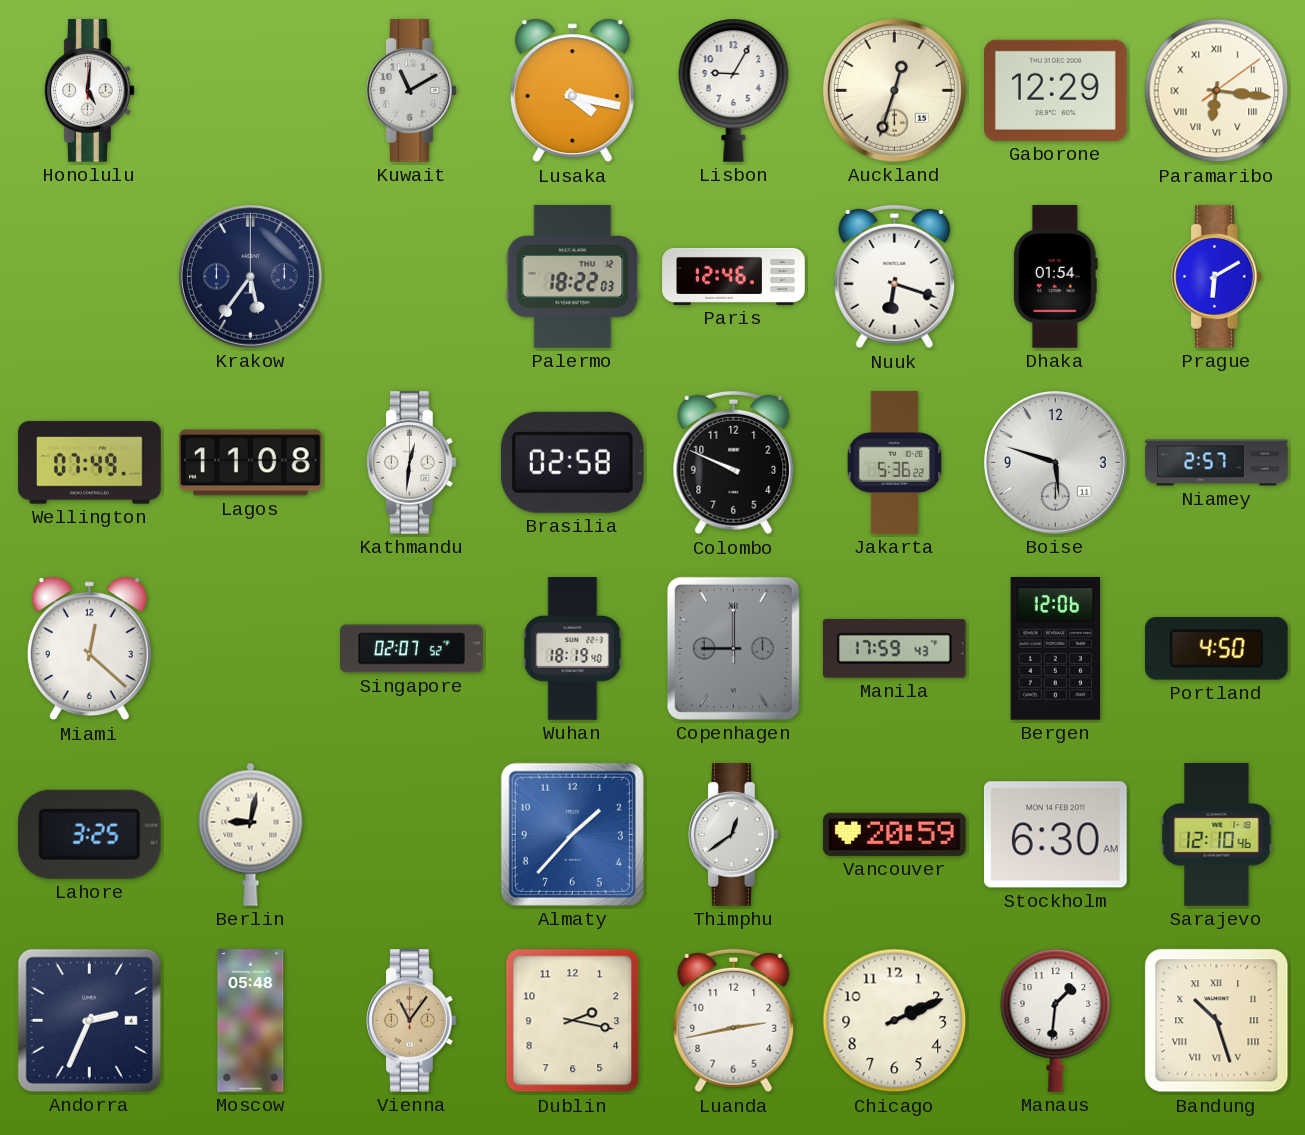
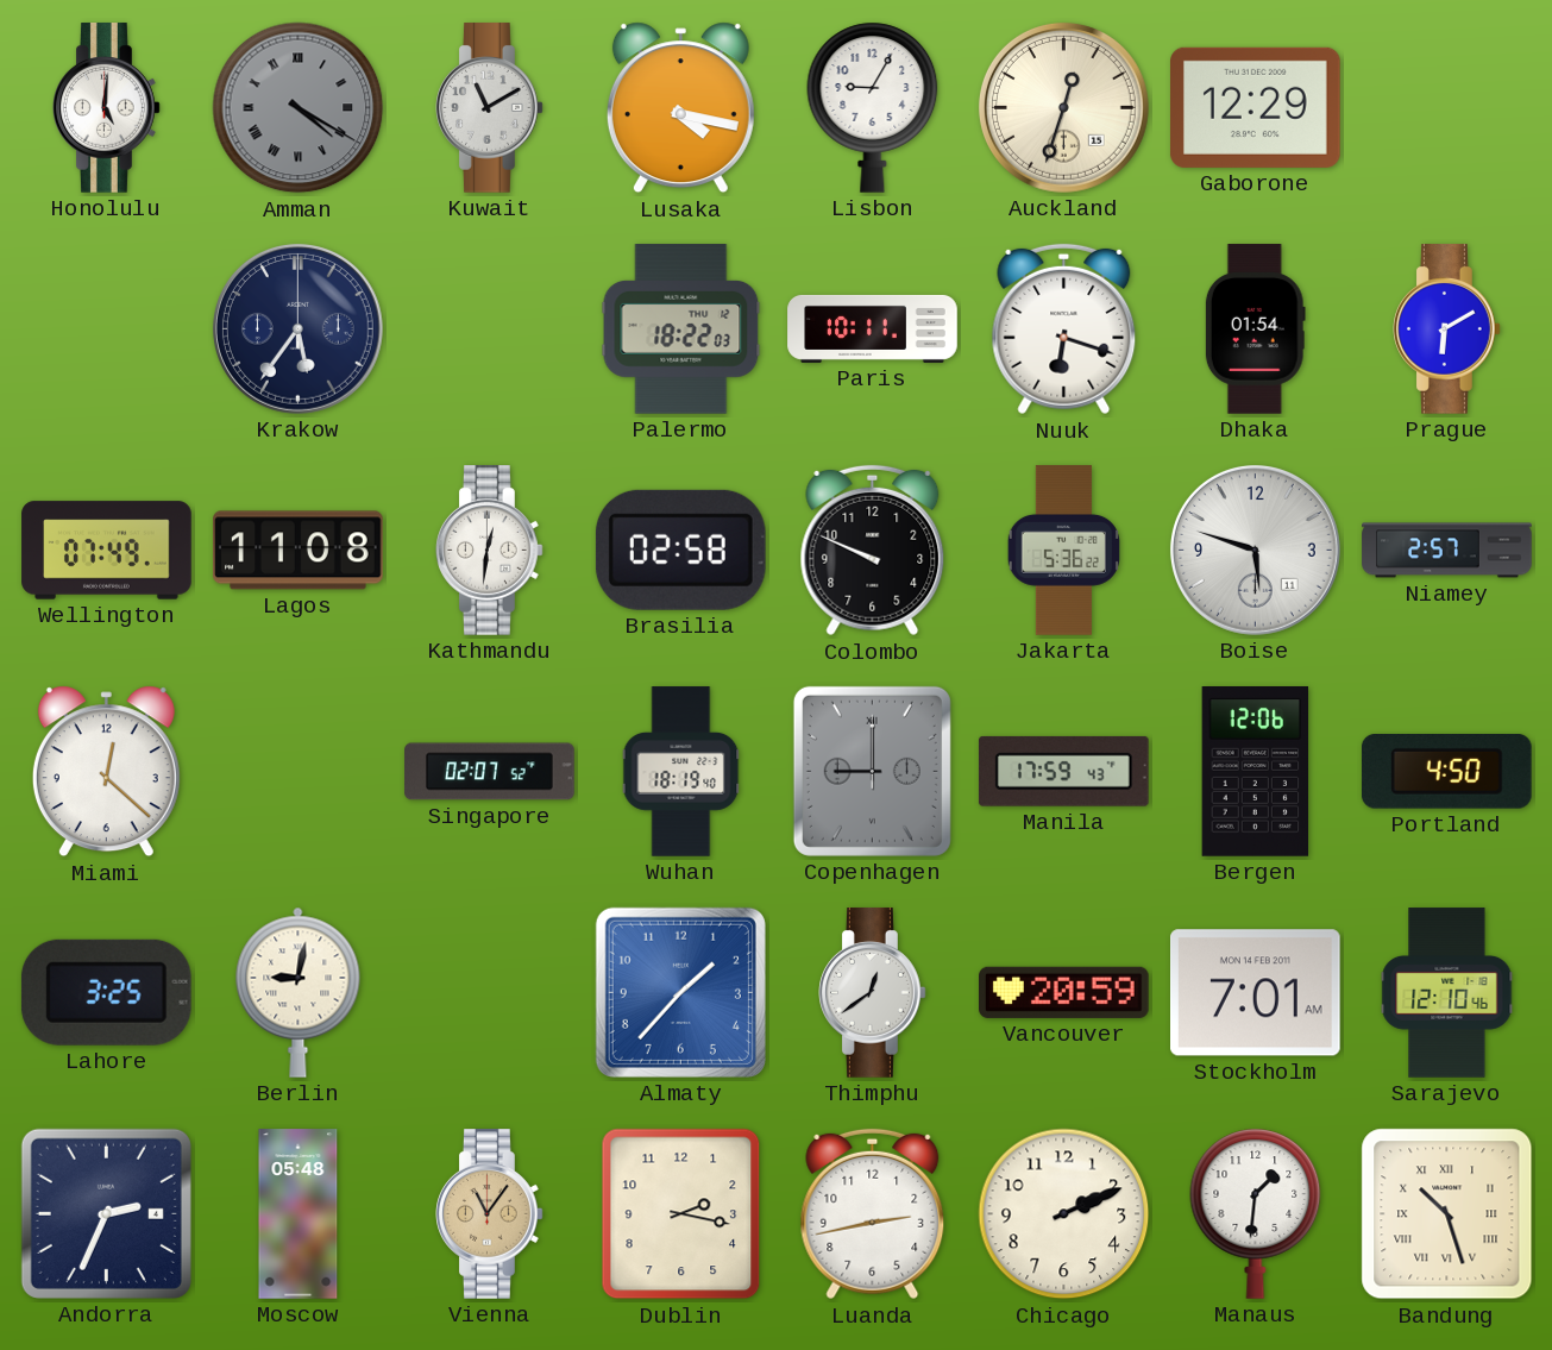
Amman: none -> 4:20 (299, 108)
Paramaribo: 6:16 -> none (1217, 91)
Paris: 12:46 -> 10:11 (873, 328)
Stockholm: 6:30 -> 7:01 (1256, 993)
